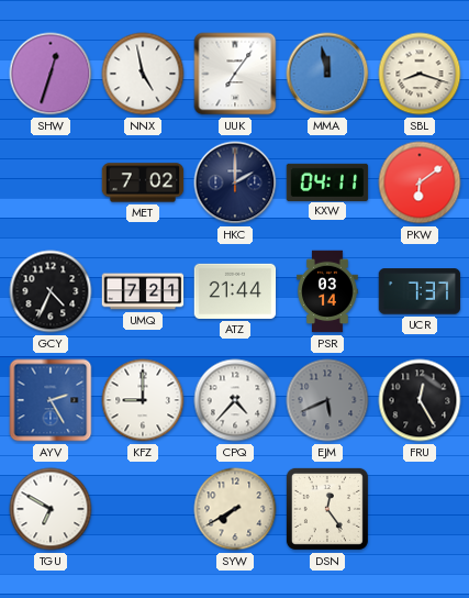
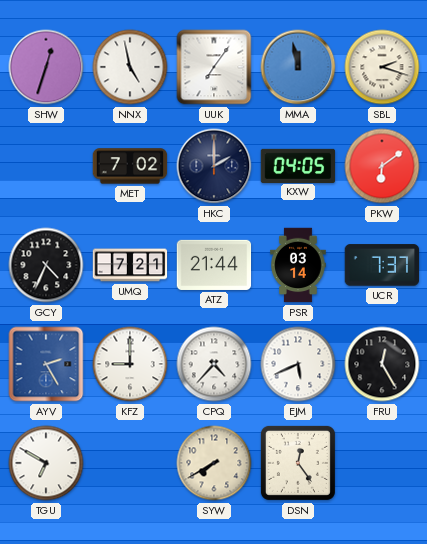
SBL: 8:18 -> 2:18 (382, 67)
KXW: 04:11 -> 04:05 (298, 165)
EJM dial: grey -> white (298, 364)
